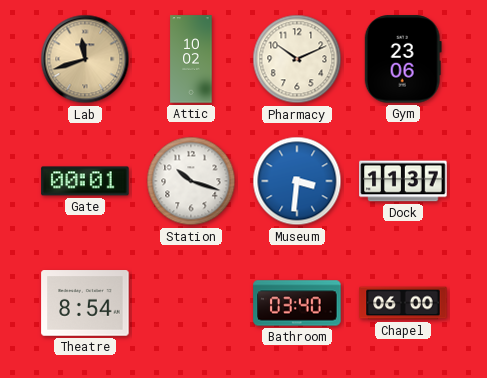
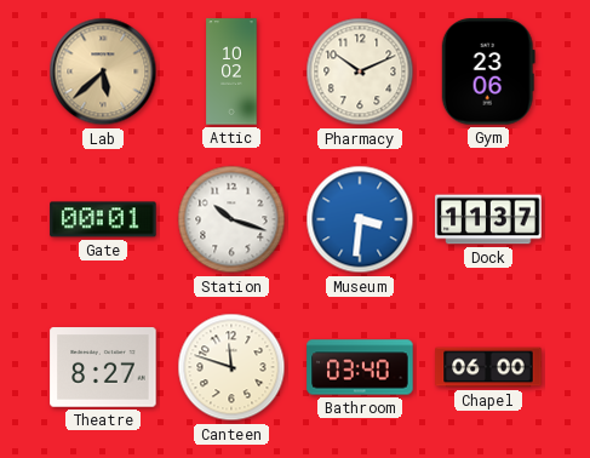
Lab: 11:42 -> 5:38 (103, 71)
Theatre: 8:54 -> 8:27 (103, 367)
Canteen: none -> 11:48 (231, 367)
